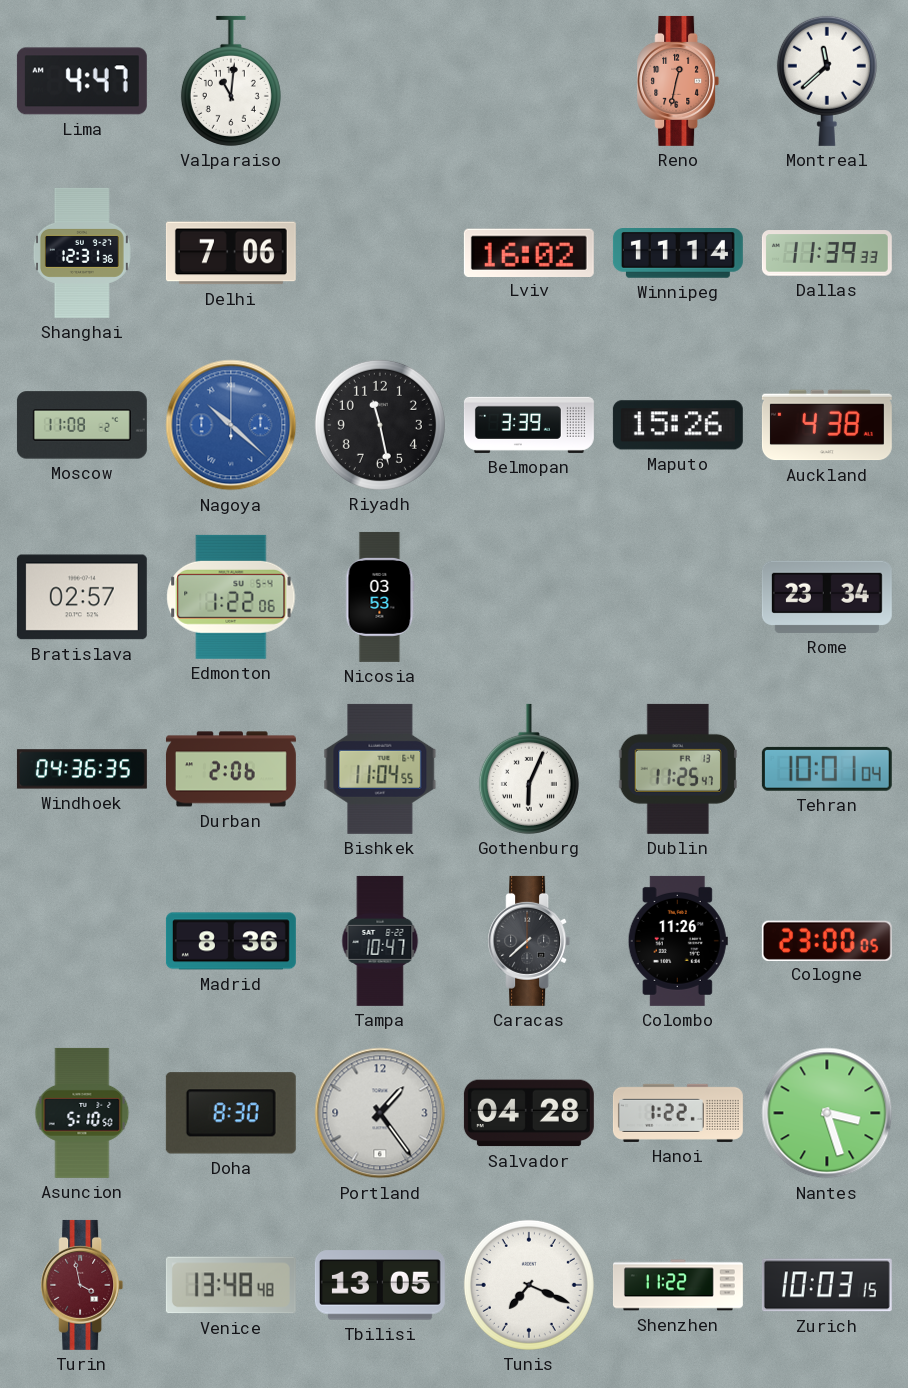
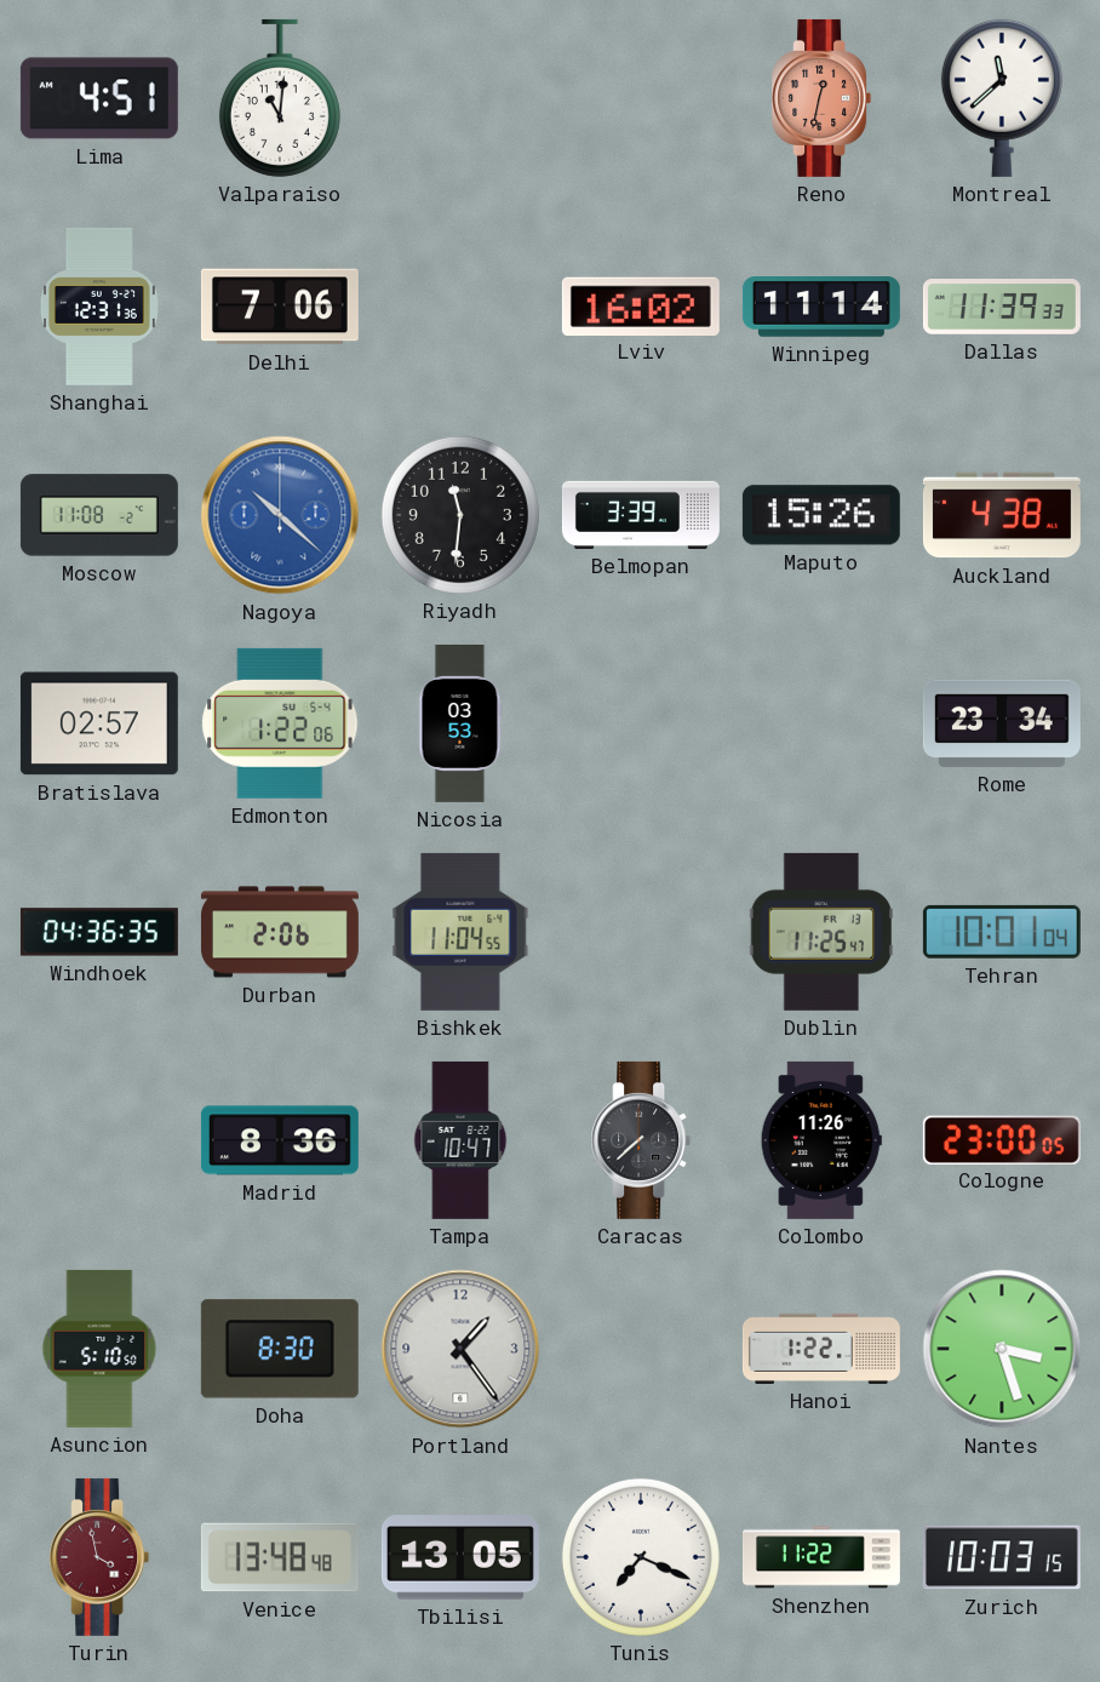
Lima: 4:47 -> 4:51 (99, 98)
Riyadh: 11:28 -> 11:31 (460, 515)
Gothenburg: 6:04 -> none (529, 769)
Salvador: 04:28 -> none (529, 1113)
